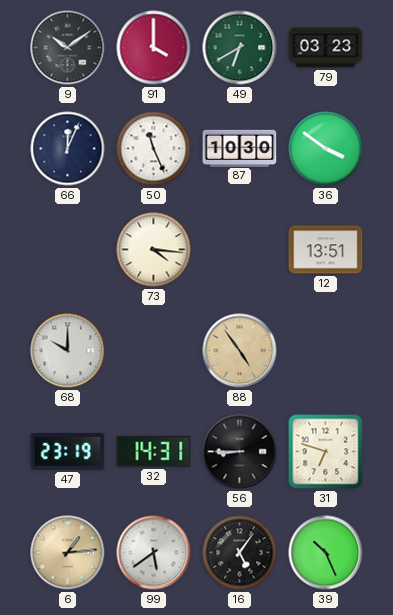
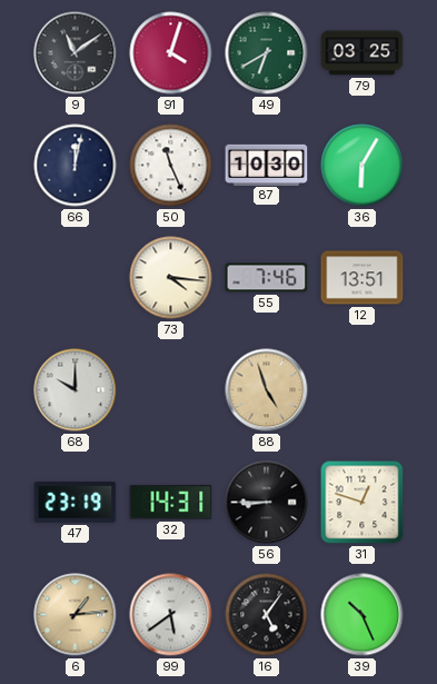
9: 10:09 -> 11:09 (76, 53)
91: 4:00 -> 4:03 (171, 53)
79: 03:23 -> 03:25 (362, 53)
66: 12:04 -> 12:02 (76, 166)
36: 3:51 -> 6:05 (362, 166)
55: none -> 7:46 (267, 278)
88: 4:54 -> 4:57 (267, 390)
31: 6:48 -> 12:48 (362, 503)
